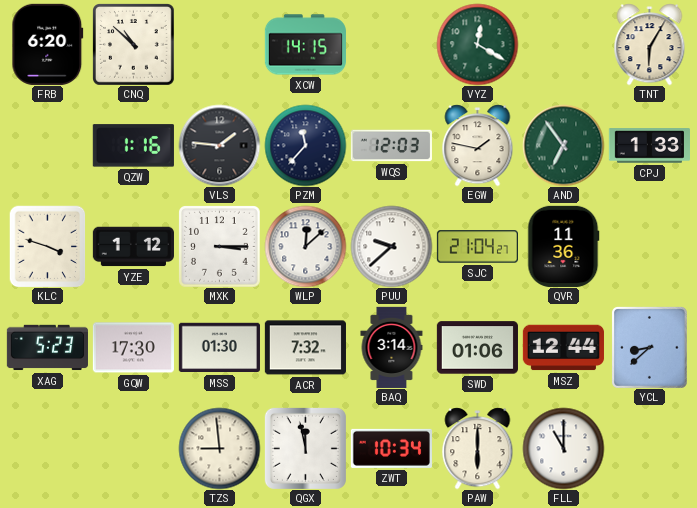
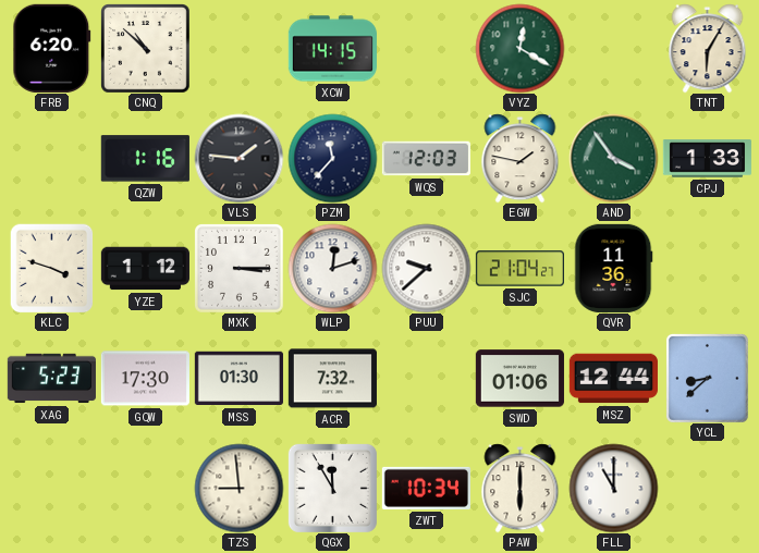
AND: 6:54 -> 3:54 (613, 158)
WLP: 12:08 -> 12:12 (332, 268)
BAQ: 3:14 -> none (392, 347)
QGX: 11:58 -> 11:55 (332, 488)
